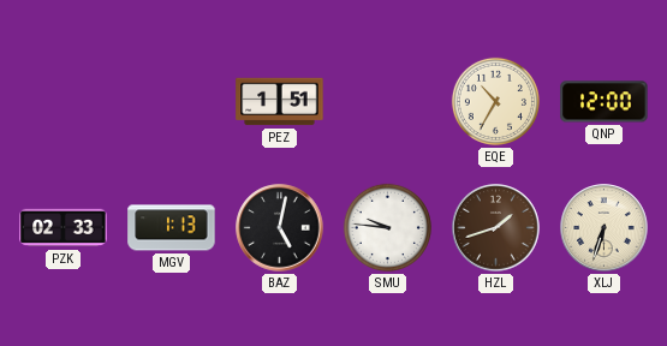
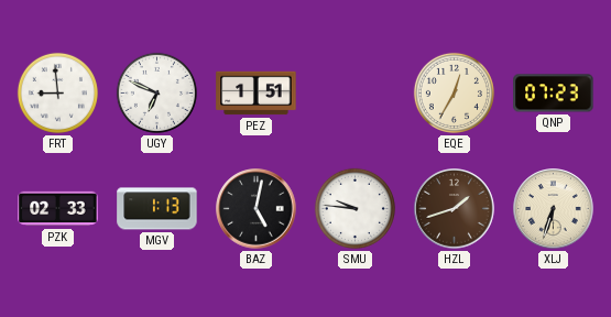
FRT: none -> 8:59 (57, 92)
UGY: none -> 6:49 (156, 92)
EQE: 10:35 -> 12:35 (454, 92)
QNP: 12:00 -> 07:23 (554, 94)
